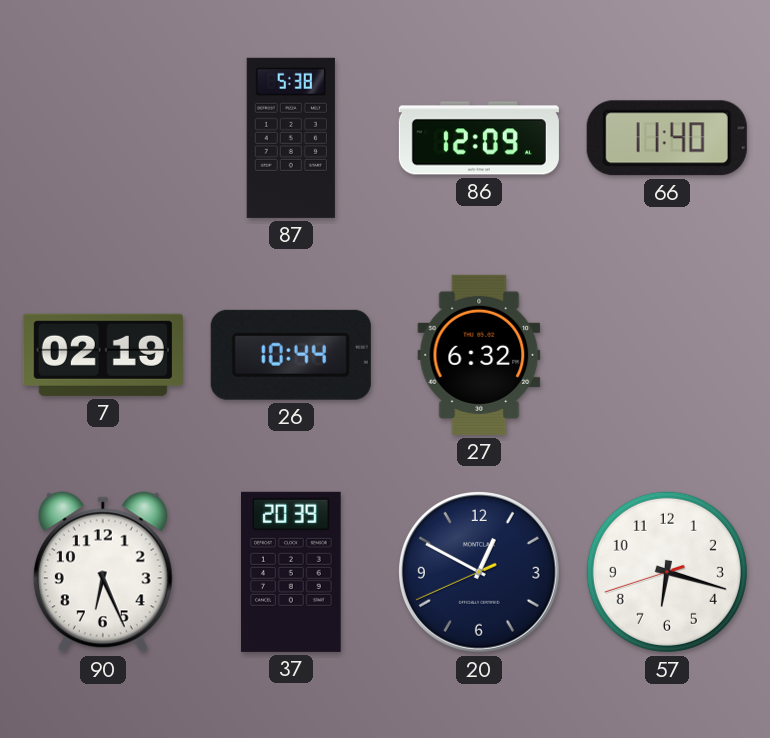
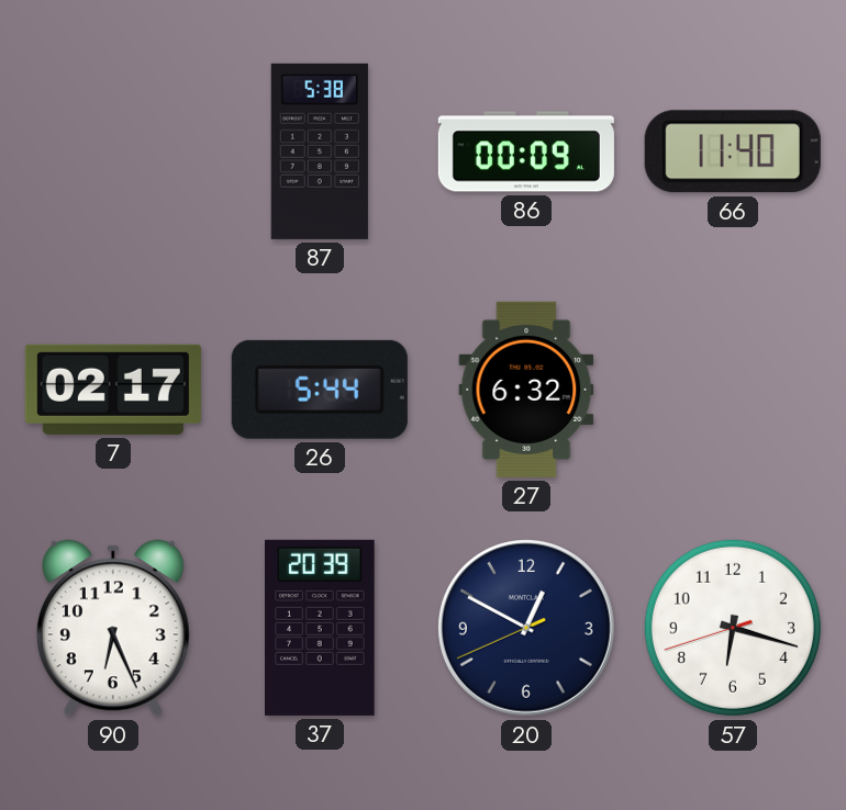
86: 12:09 -> 00:09 (526, 151)
7: 02:19 -> 02:17 (113, 390)
26: 10:44 -> 5:44 (320, 390)
